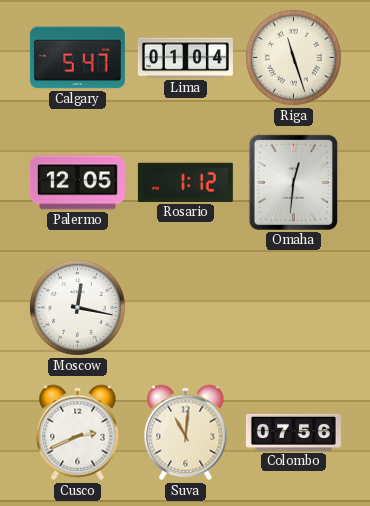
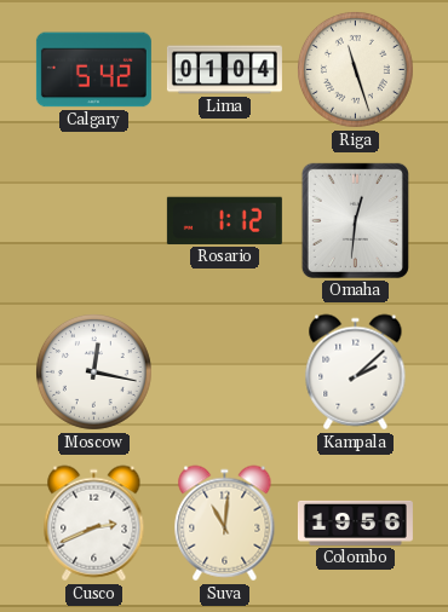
Calgary: 5:47 -> 5:42 (93, 70)
Palermo: 12:05 -> none (77, 183)
Kampala: none -> 2:08 (356, 373)
Colombo: 07:56 -> 19:56 (355, 522)
